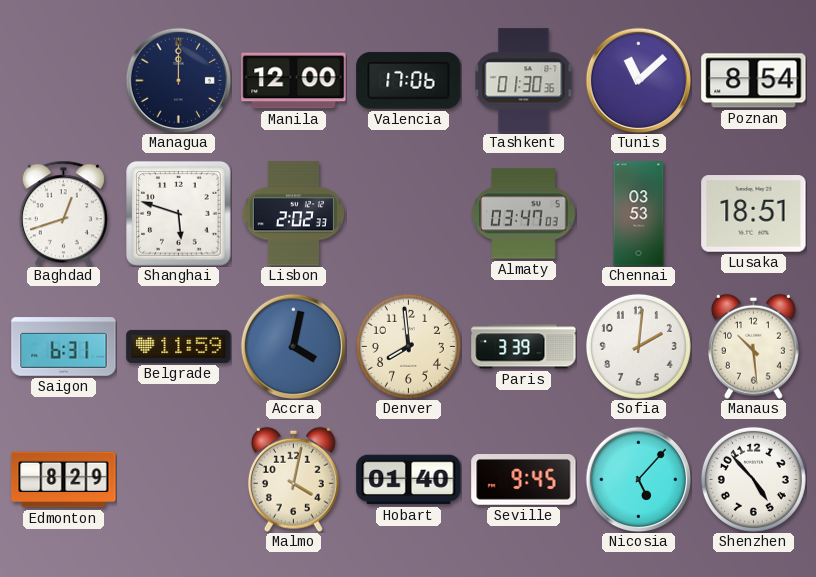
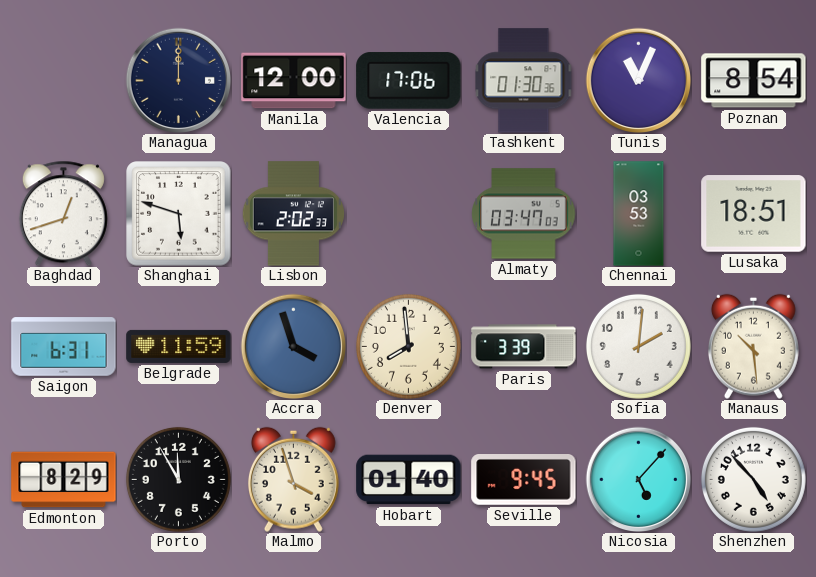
Tunis: 11:08 -> 11:04 (638, 80)
Accra: 4:02 -> 3:57 (293, 346)
Porto: none -> 11:55 (178, 479)
Malmo: 4:02 -> 3:57 (293, 479)
